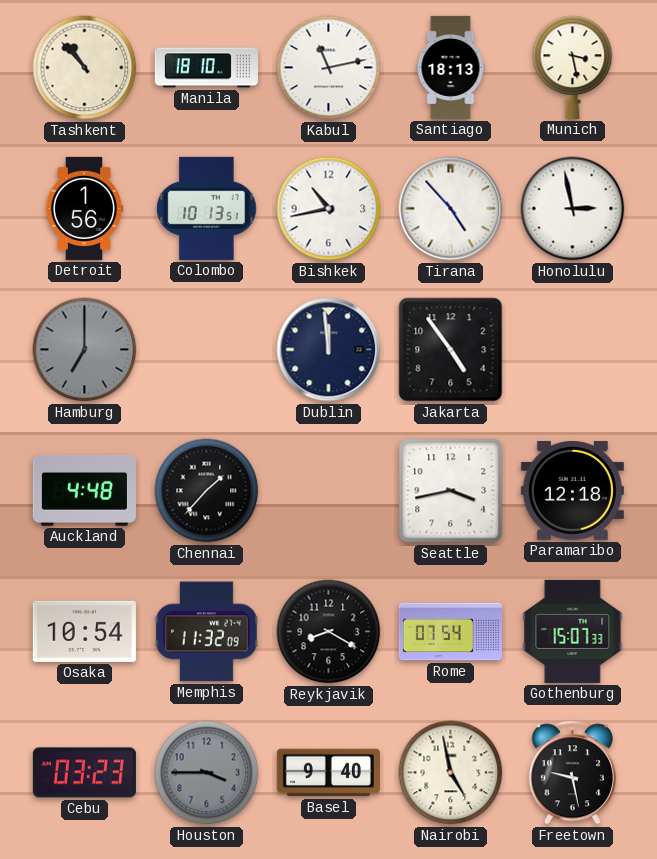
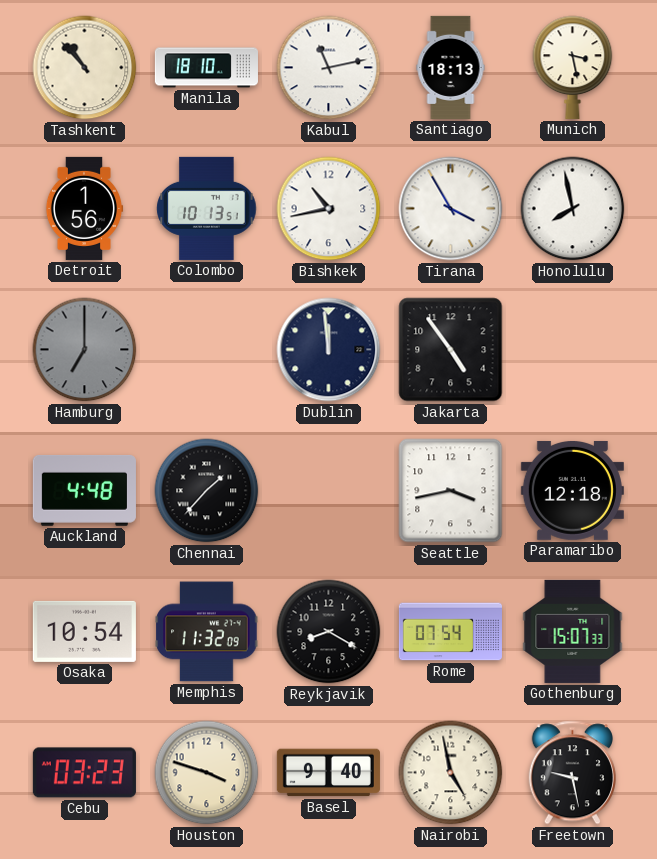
Tirana: 4:53 -> 3:55 (451, 209)
Honolulu: 2:58 -> 7:58 (573, 209)
Houston: 3:45 -> 3:48 (207, 773)
Houston dial: grey -> cream (207, 773)
